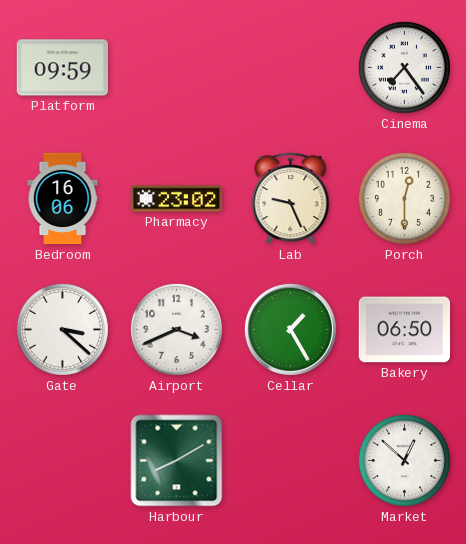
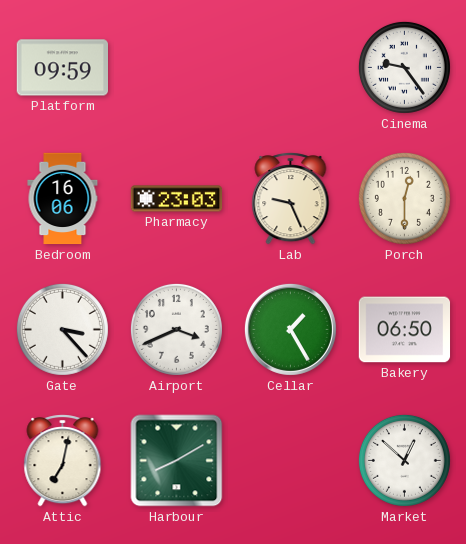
Cinema: 7:24 -> 9:24 (404, 67)
Pharmacy: 23:02 -> 23:03 (177, 199)
Gate: 3:22 -> 3:23 (62, 329)
Attic: none -> 7:02 (63, 461)
